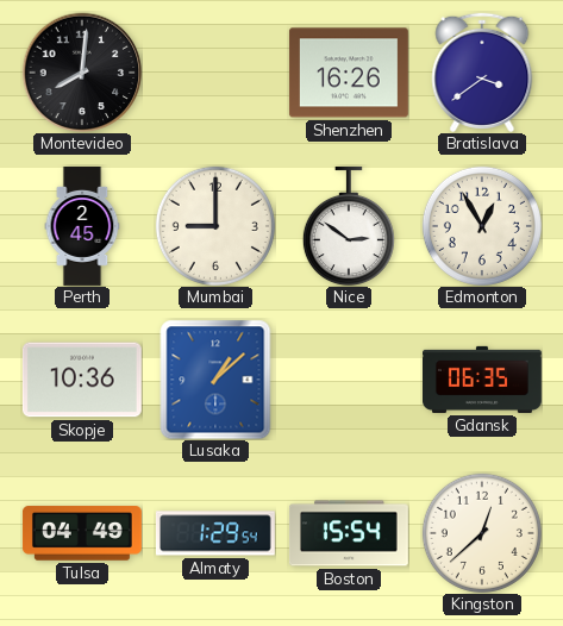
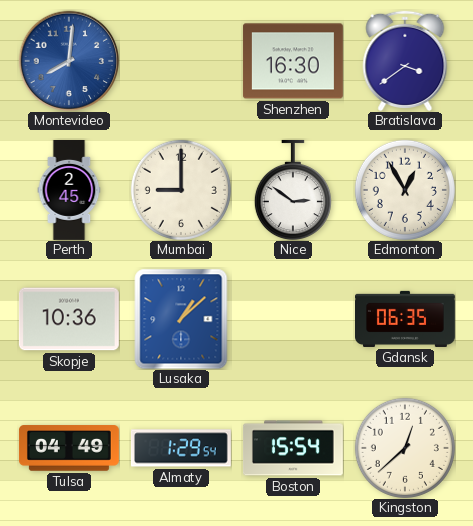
Montevideo dial: black -> blue (69, 61)
Shenzhen: 16:26 -> 16:30 (293, 61)
